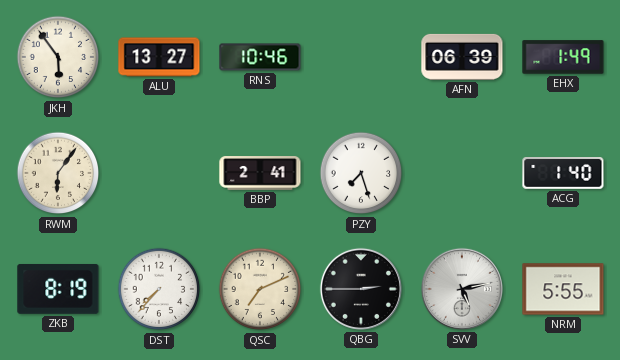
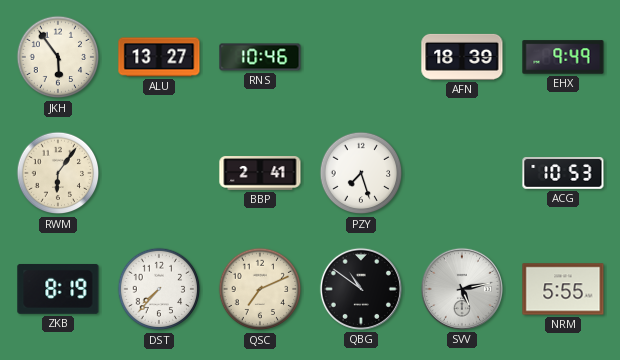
AFN: 06:39 -> 18:39 (462, 57)
EHX: 1:49 -> 9:49 (563, 57)
ACG: 1:40 -> 10:53 (563, 174)
QBG: 2:45 -> 10:51 (361, 289)
